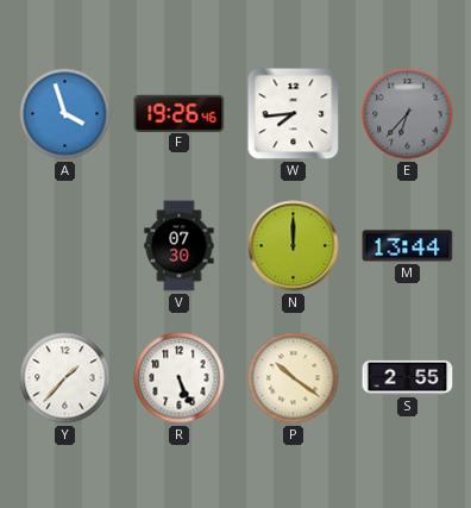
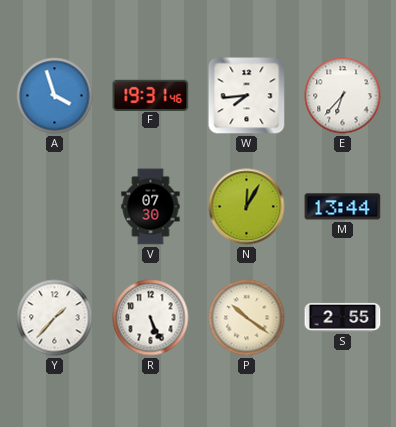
F: 19:26 -> 19:31 (151, 95)
E dial: grey -> white (343, 96)
N: 12:00 -> 12:05 (247, 207)
